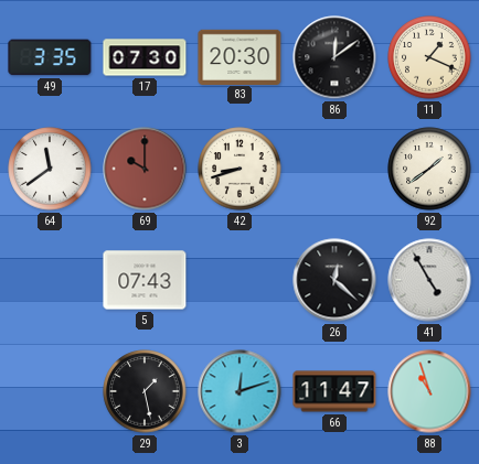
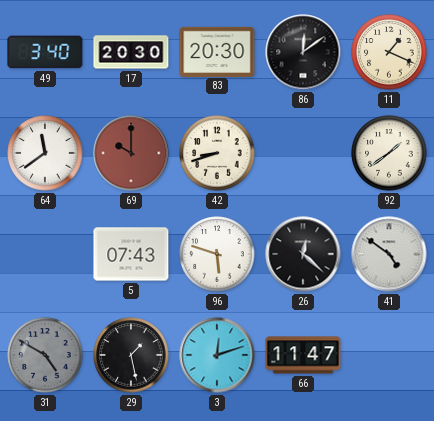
49: 3:35 -> 3:40 (45, 52)
17: 07:30 -> 20:30 (131, 52)
96: none -> 5:48 (217, 254)
41: 4:55 -> 4:51 (389, 254)
31: none -> 4:50 (45, 355)
88: 10:57 -> none (429, 391)
